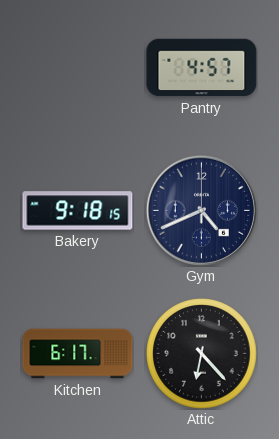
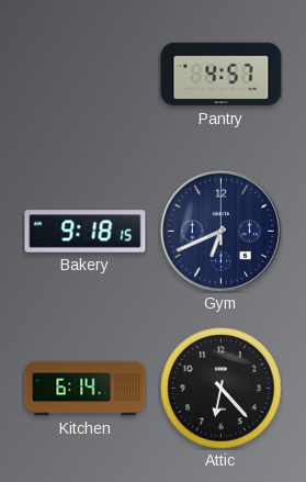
Gym: 4:41 -> 6:41 (220, 231)
Kitchen: 6:17 -> 6:14 (86, 389)
